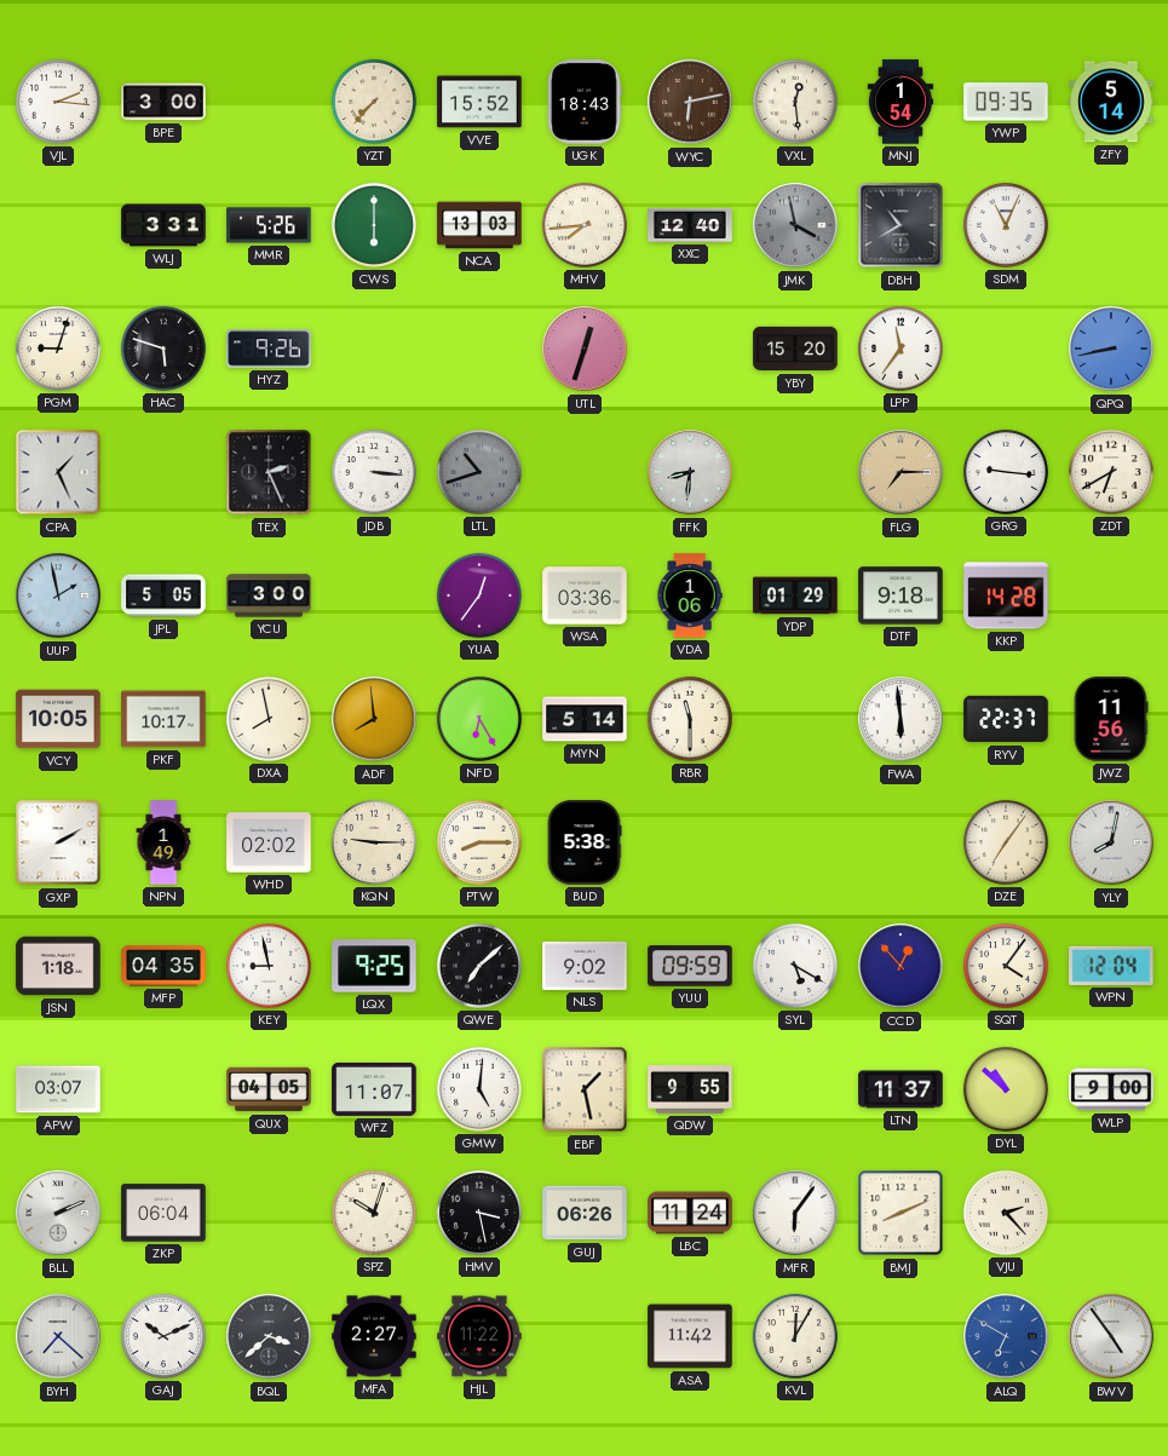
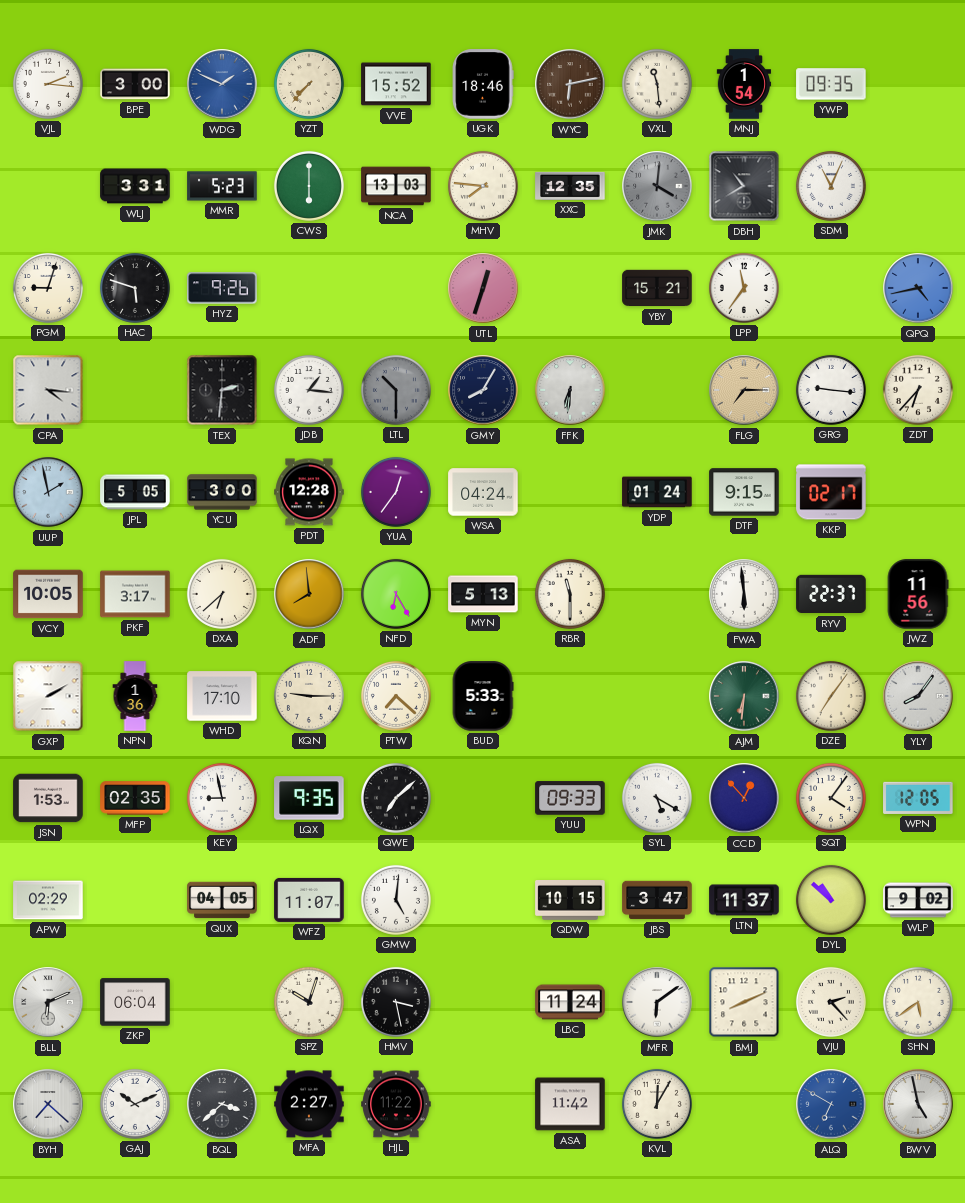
WDG: none -> 1:49 (222, 84)
UGK: 18:43 -> 18:46 (483, 84)
VXL: 12:29 -> 11:29 (657, 84)
ZFY: 5:14 -> none (1111, 102)
MMR: 5:26 -> 5:23 (222, 186)
MHV: 7:44 -> 7:46 (483, 186)
XXC: 12:40 -> 12:35 (570, 186)
JMK: 3:58 -> 4:01 (657, 186)
YBY: 15:20 -> 15:21 (657, 288)
QPQ: 8:43 -> 4:43 (918, 288)
CPA: 1:26 -> 4:16 (48, 390)
TEX: 2:26 -> 2:31 (222, 390)
JDB: 3:16 -> 1:16 (309, 390)
LTL: 10:42 -> 10:30 (396, 390)
GMY: none -> 8:05 (483, 390)
FFK: 8:31 -> 6:31 (570, 390)
ZDT: 6:40 -> 6:37 (918, 390)
PDT: none -> 12:28 (309, 492)
WSA: 03:36 -> 04:24 (483, 492)
VDA: 1:06 -> none (690, 595)
YDP: 01:29 -> 01:24 (657, 492)
DTF: 9:18 -> 9:15 (744, 492)
KKP: 14:28 -> 02:17 (831, 492)
PKF: 10:17 -> 3:17 (135, 594)
DXA: 7:58 -> 6:38 (222, 594)
MYN: 5:14 -> 5:13 (483, 594)
NPN: 1:49 -> 1:36 (135, 696)
WHD: 02:02 -> 17:10 (222, 696)
PTW: 8:15 -> 7:22 (396, 696)
BUD: 5:38 -> 5:33 (483, 696)
AJM: none -> 6:31 (744, 696)
YLY: 8:02 -> 8:06 (918, 696)
JSN: 1:18 -> 1:53 (48, 798)
MFP: 04:35 -> 02:35 (135, 798)
LQX: 9:25 -> 9:35 (309, 798)
NLS: 9:02 -> none (585, 966)
YUU: 09:59 -> 09:33 (570, 798)
WPN: 12:04 -> 12:05 (918, 798)
APW: 03:07 -> 02:29 (48, 900)
EBF: 1:28 -> none (585, 1089)
QDW: 9:55 -> 10:15 (570, 901)
JBS: none -> 3:47 (657, 900)
WLP: 9:00 -> 9:02 (918, 900)
BLL: 2:11 -> 6:11 (48, 1002)
GUJ: 06:26 -> none (585, 1213)
MFR: 6:06 -> 6:09 (657, 1002)
SHN: none -> 5:39 (918, 1002)
BWV: 4:54 -> 4:58 (918, 1104)
